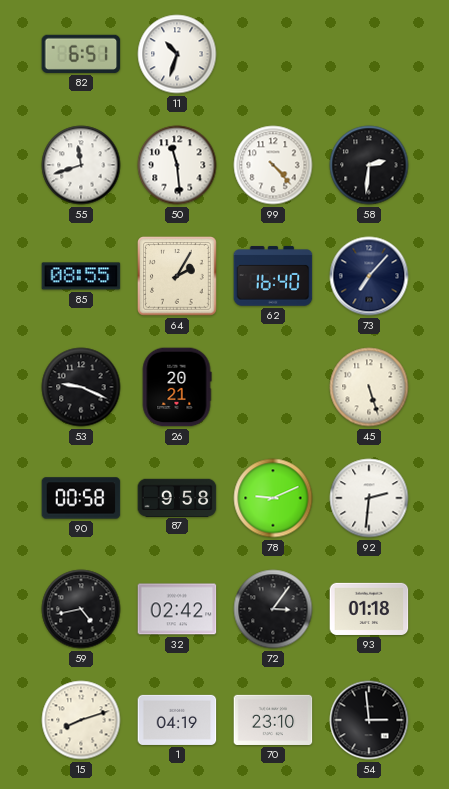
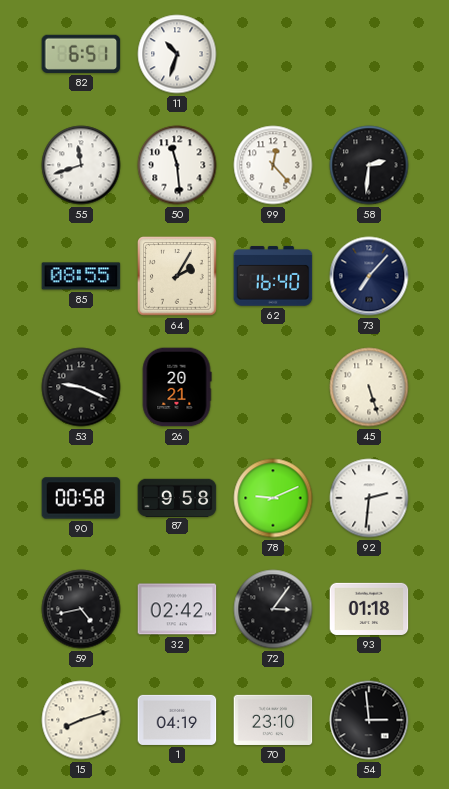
99: 4:23 -> 12:23 (273, 165)
